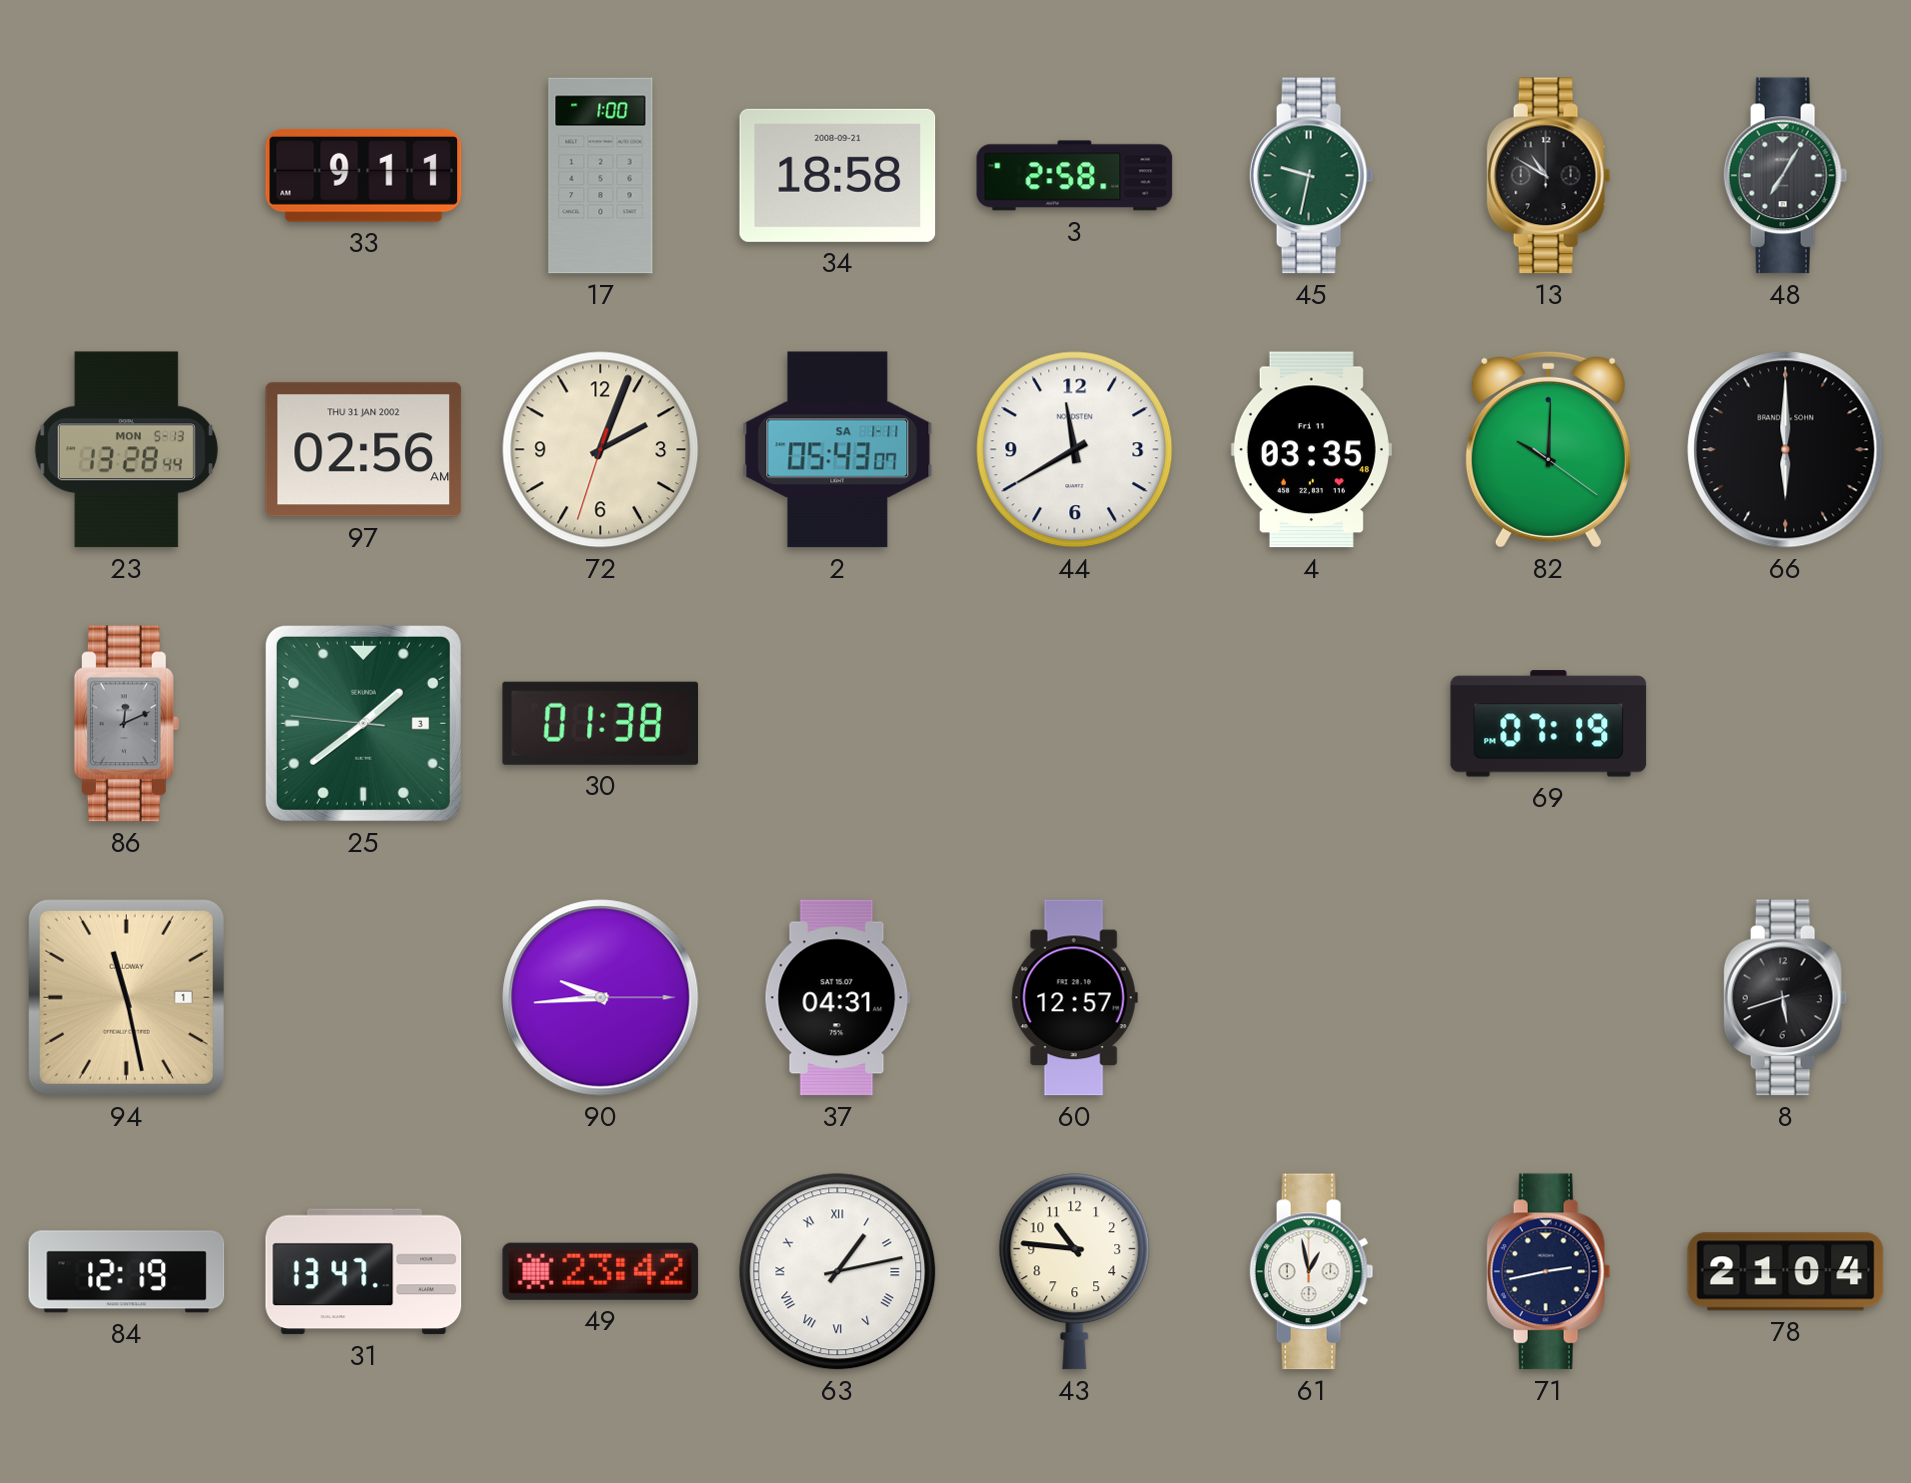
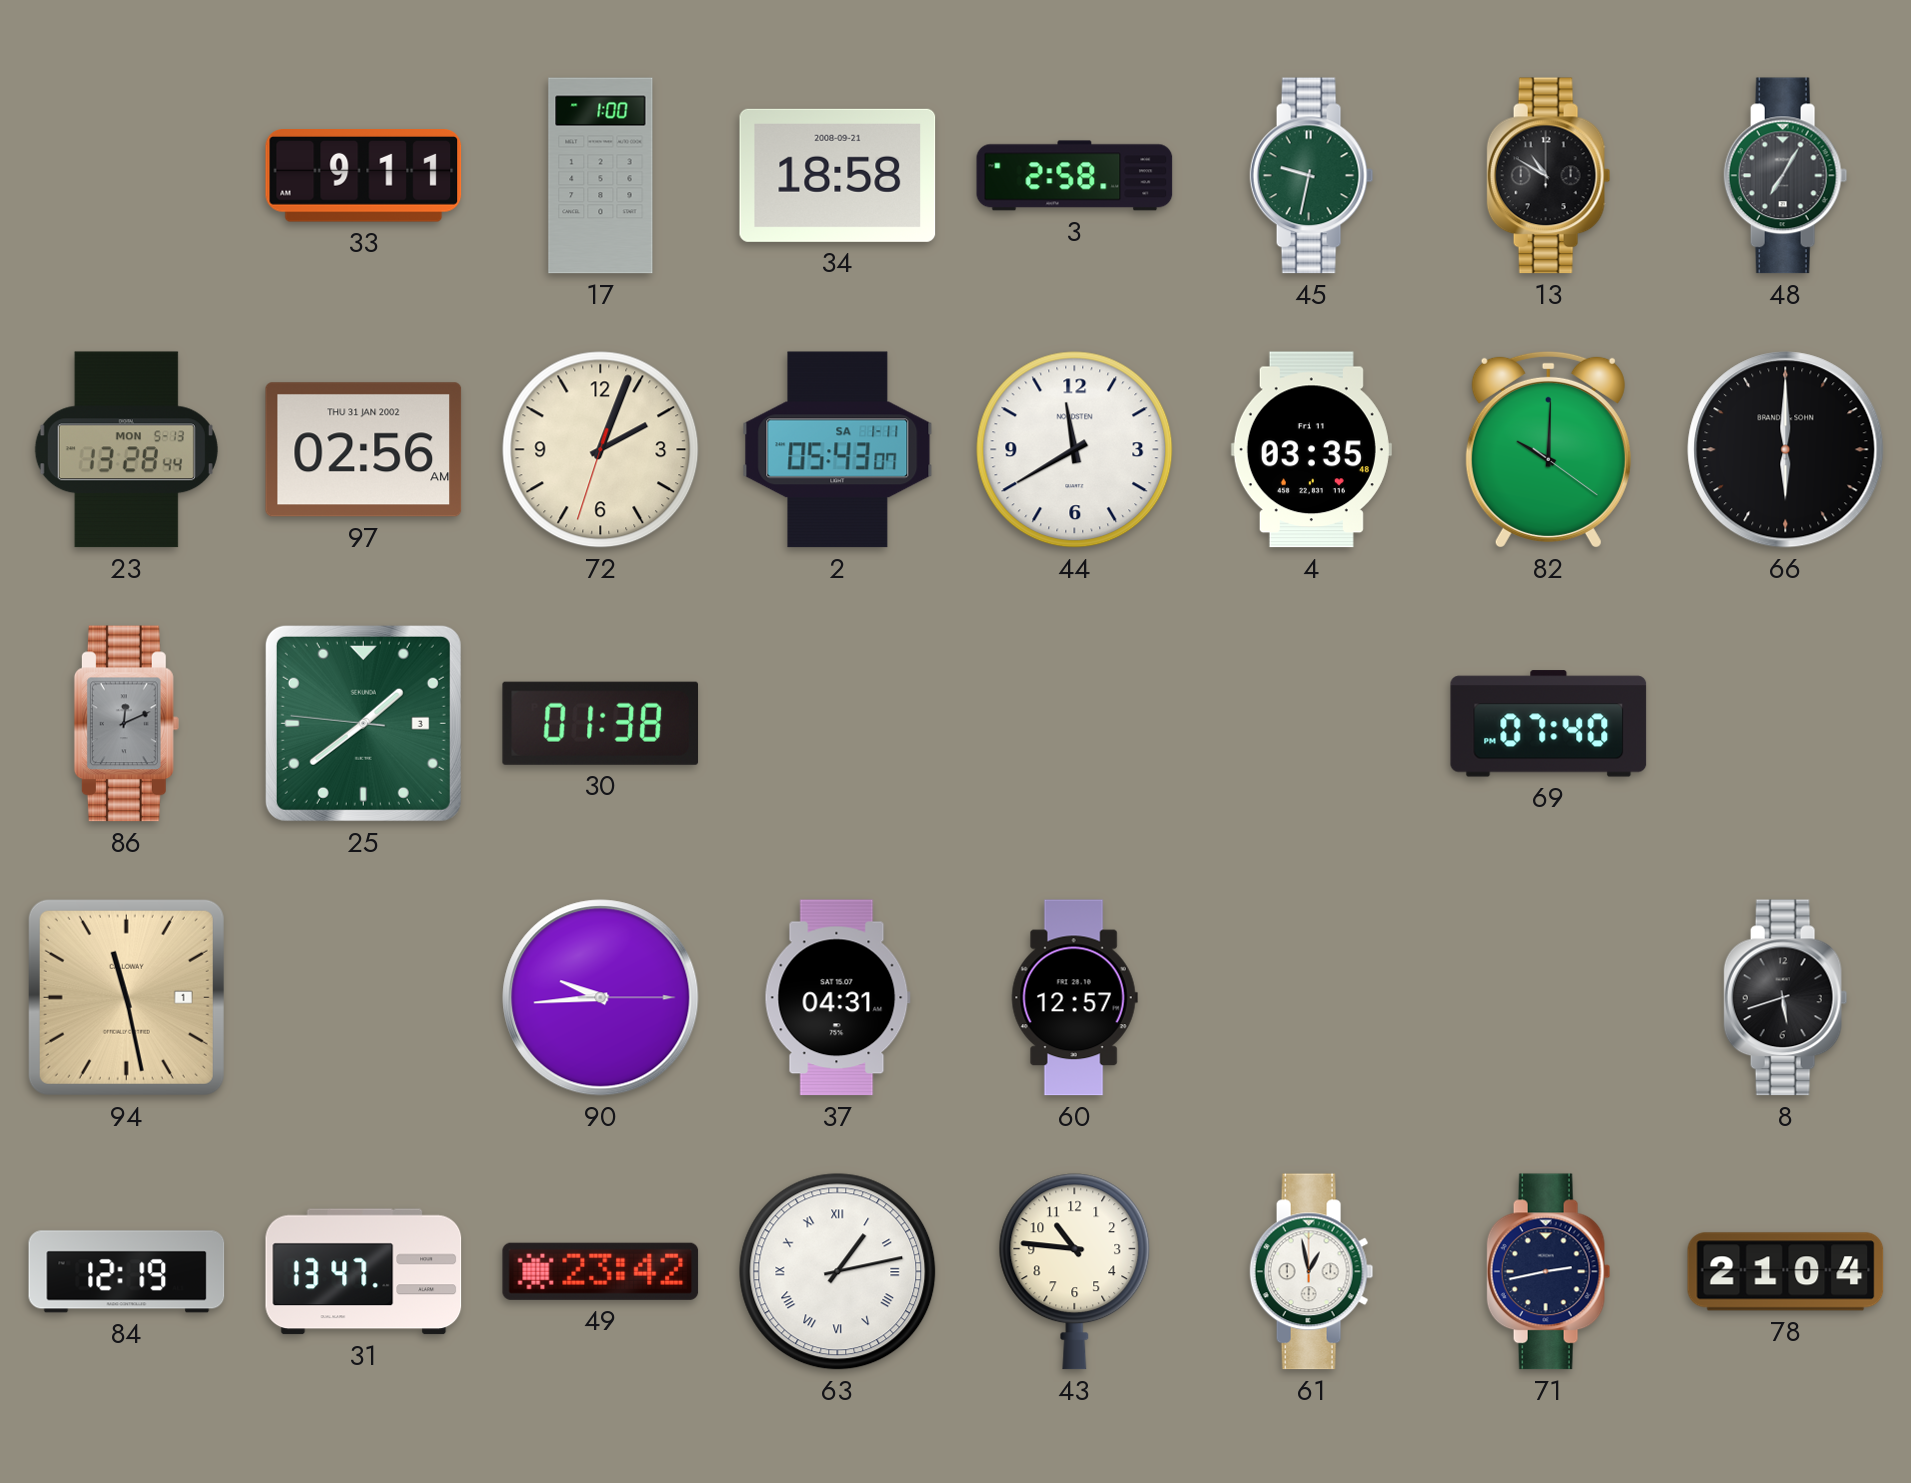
69: 07:19 -> 07:40 (1549, 724)
